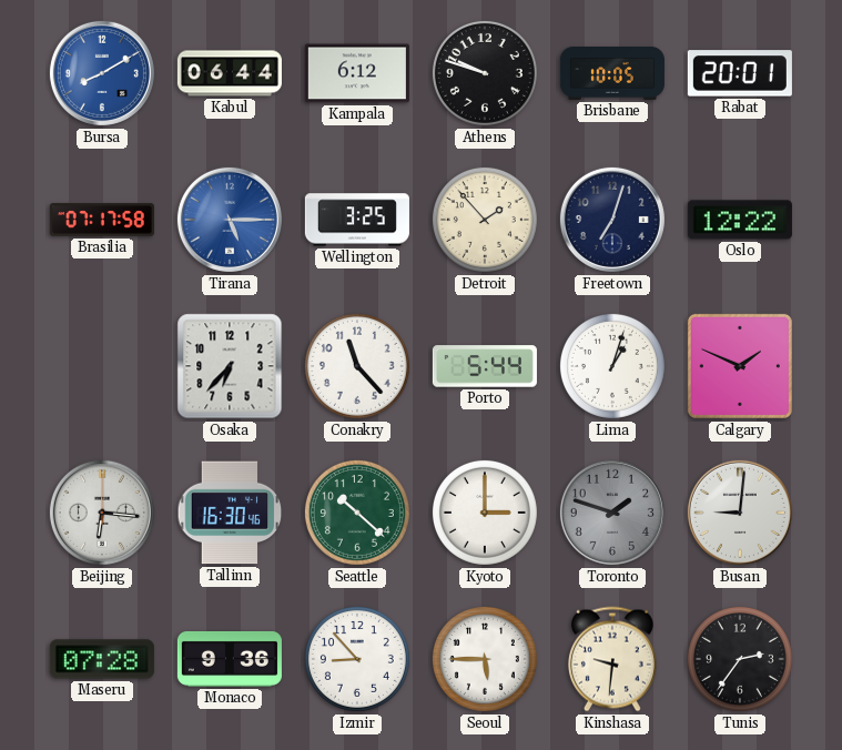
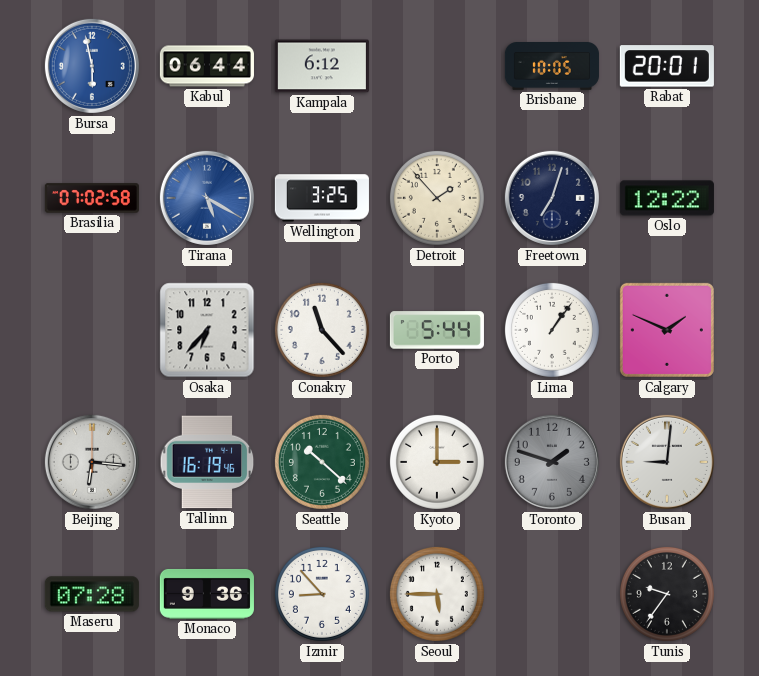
Bursa: 8:10 -> 5:58 (92, 66)
Athens: 9:48 -> none (485, 73)
Brasilia: 07:17 -> 07:02 (92, 198)
Tirana: 5:15 -> 5:20 (207, 198)
Lima: 1:03 -> 1:06 (552, 330)
Tallinn: 16:30 -> 16:19 (207, 462)
Kinshasa: 9:31 -> none (612, 659)
Tunis: 2:36 -> 9:36 (667, 594)
